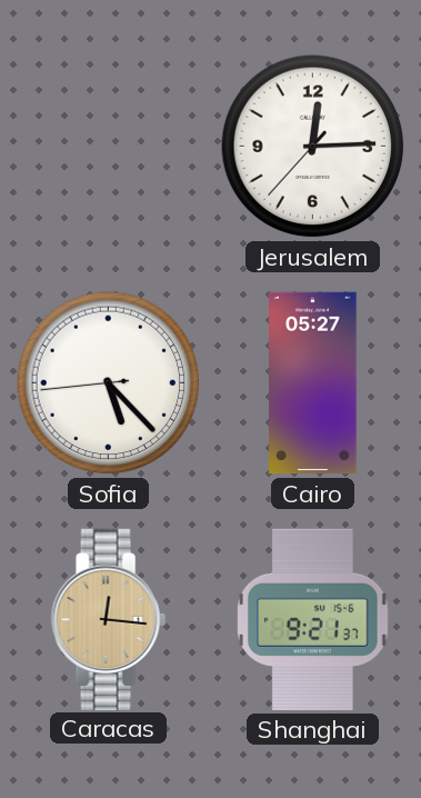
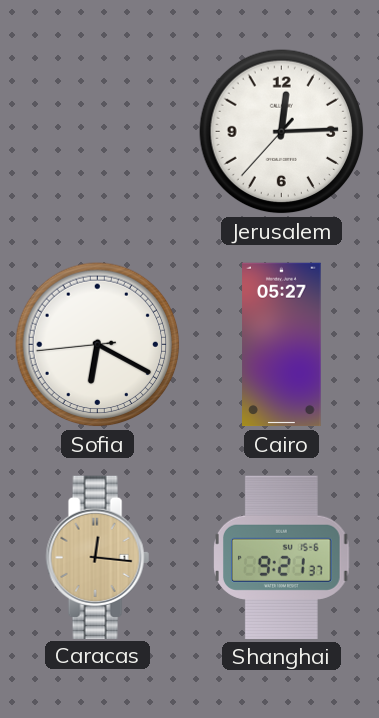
Sofia: 5:22 -> 6:19 (98, 345)
